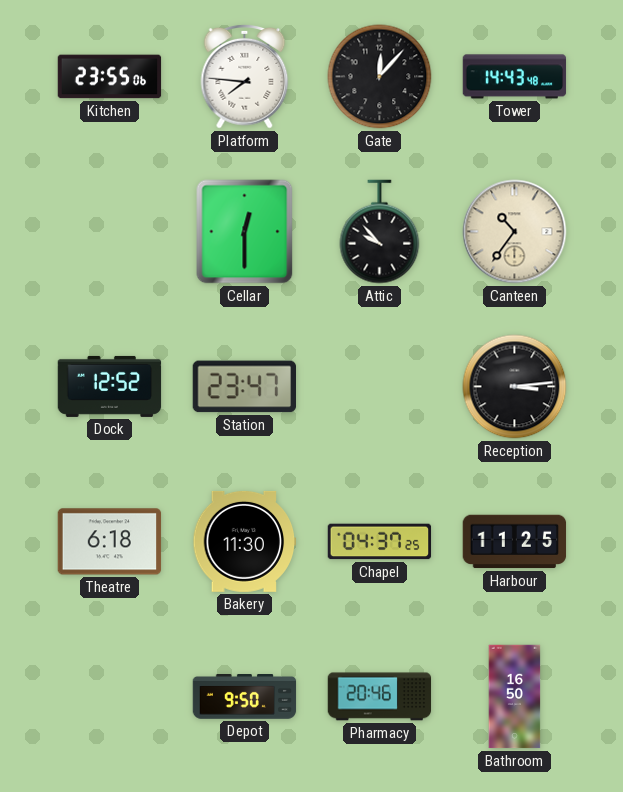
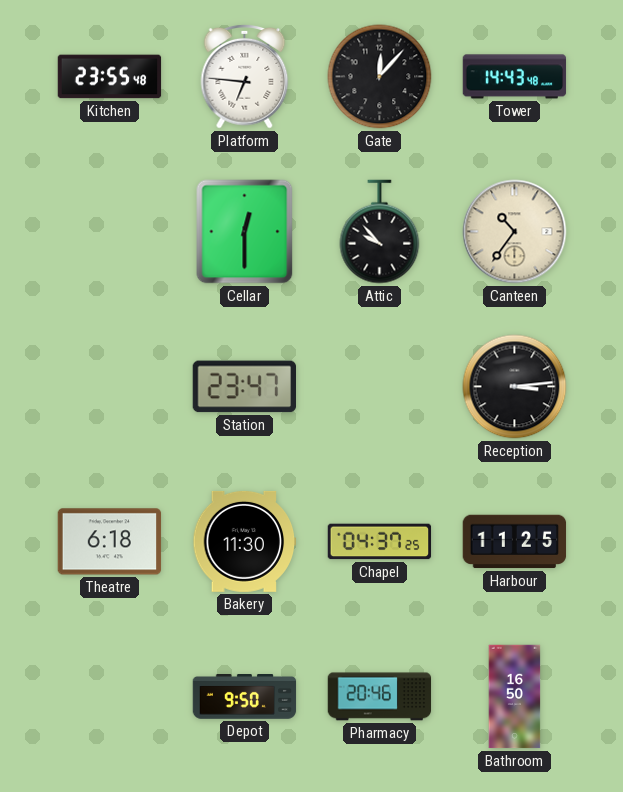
Kitchen: 23:55:06 -> 23:55:48 (110, 77)
Platform: 7:46 -> 6:46 (245, 76)
Dock: 12:52 -> none (110, 386)
